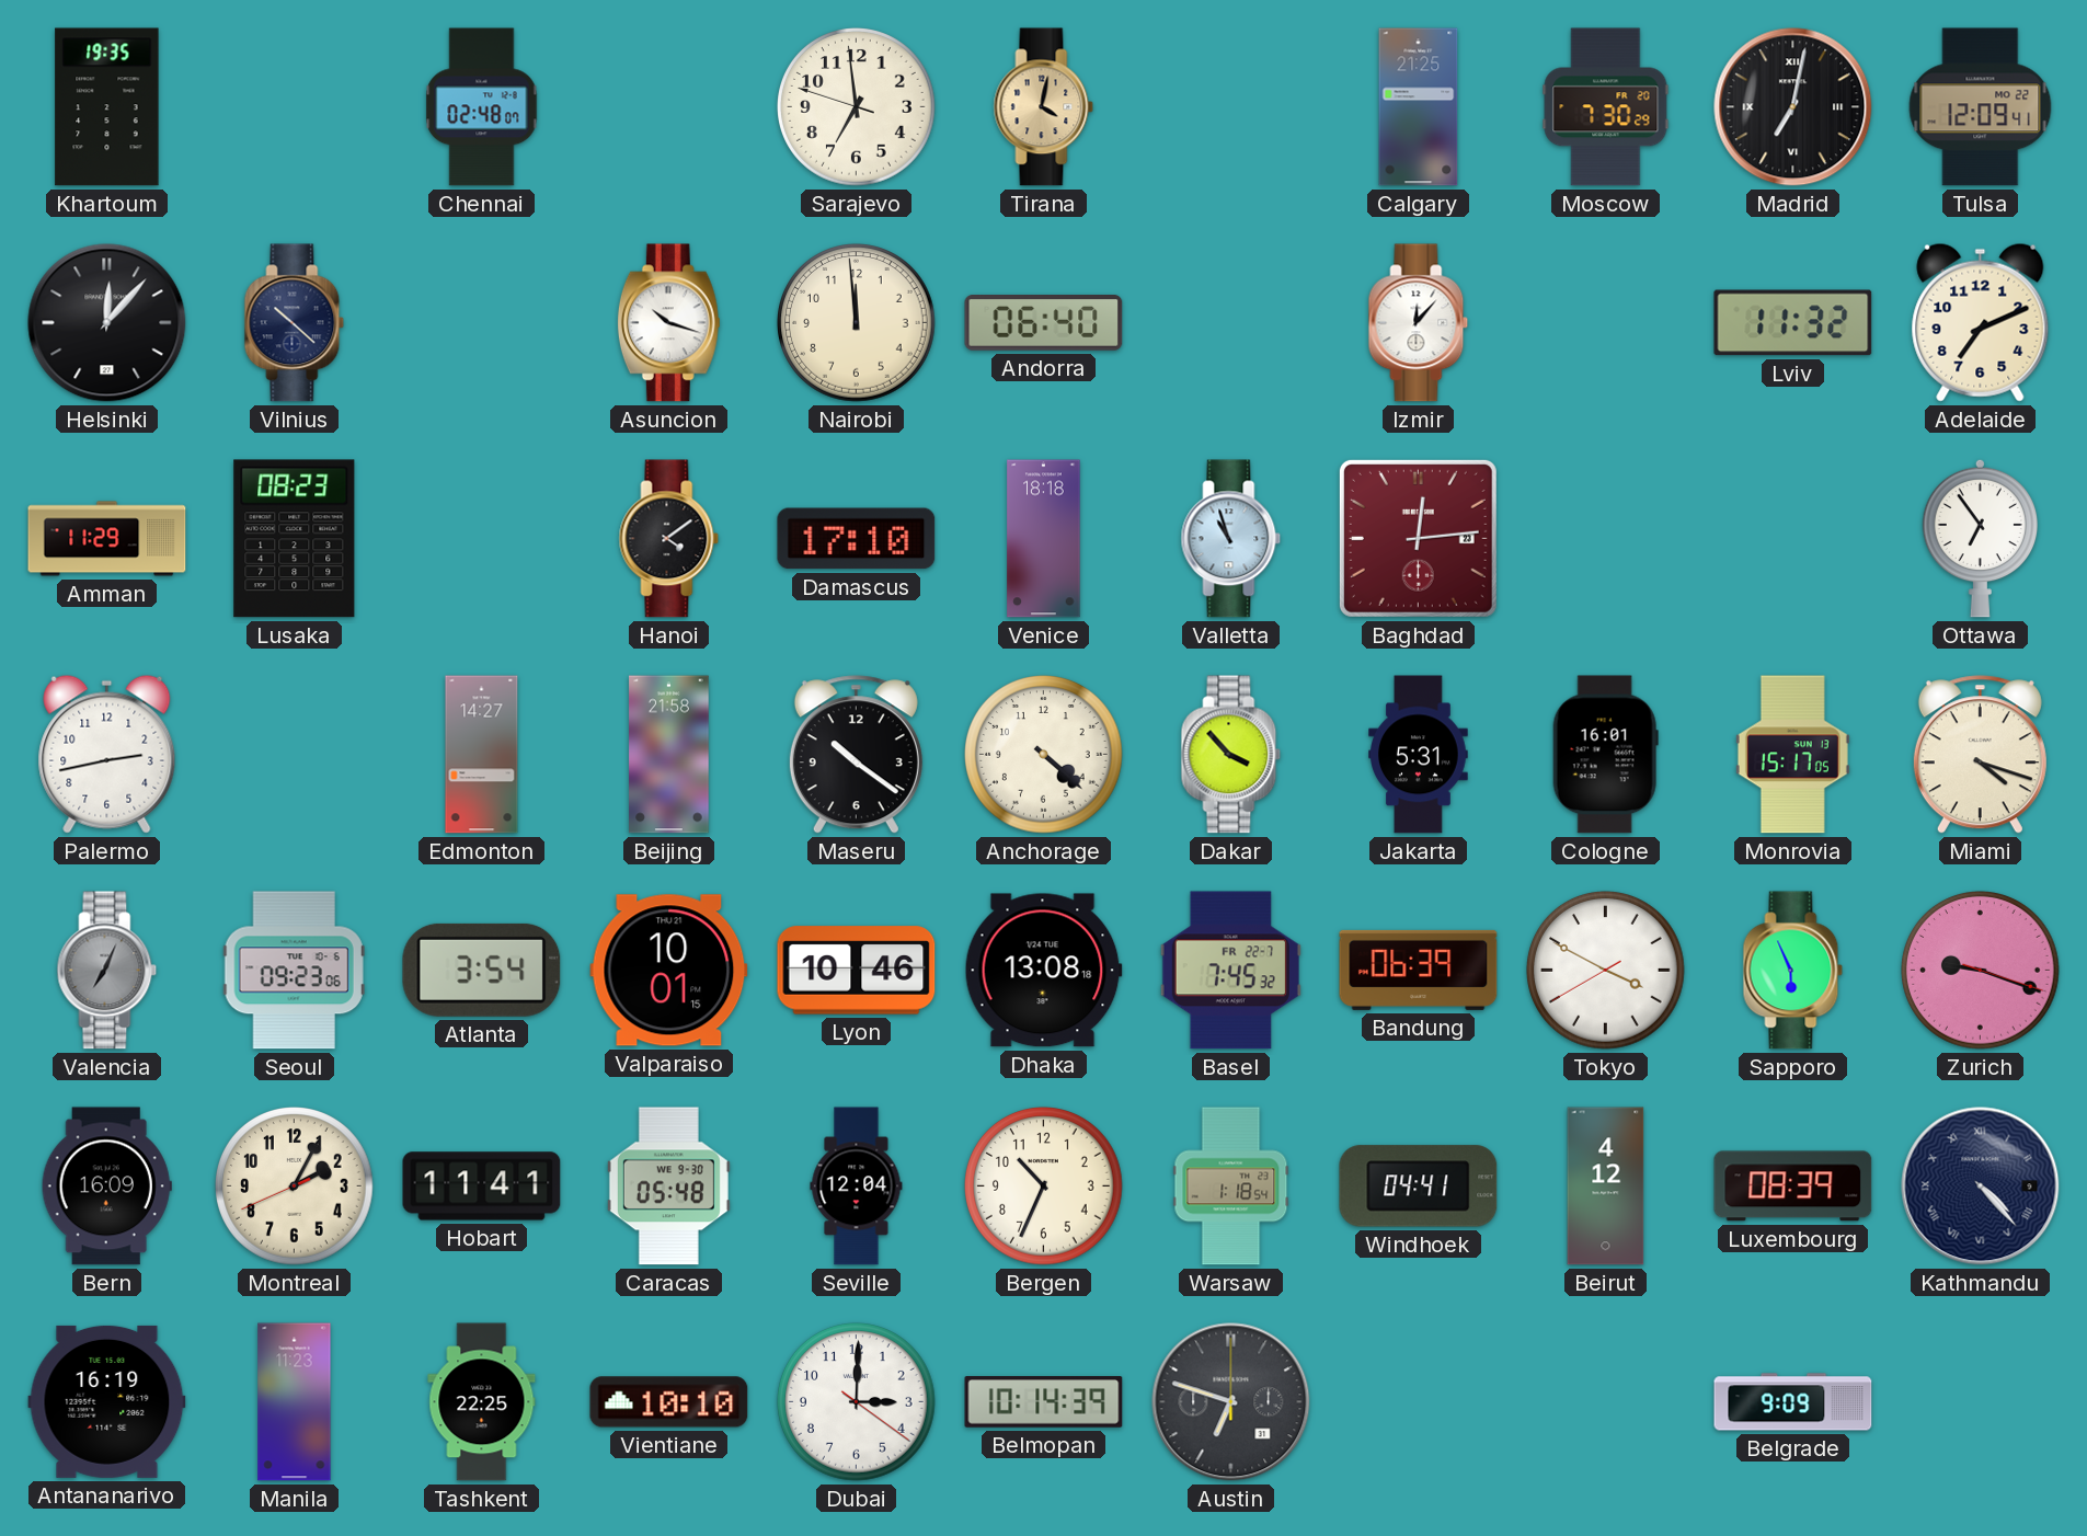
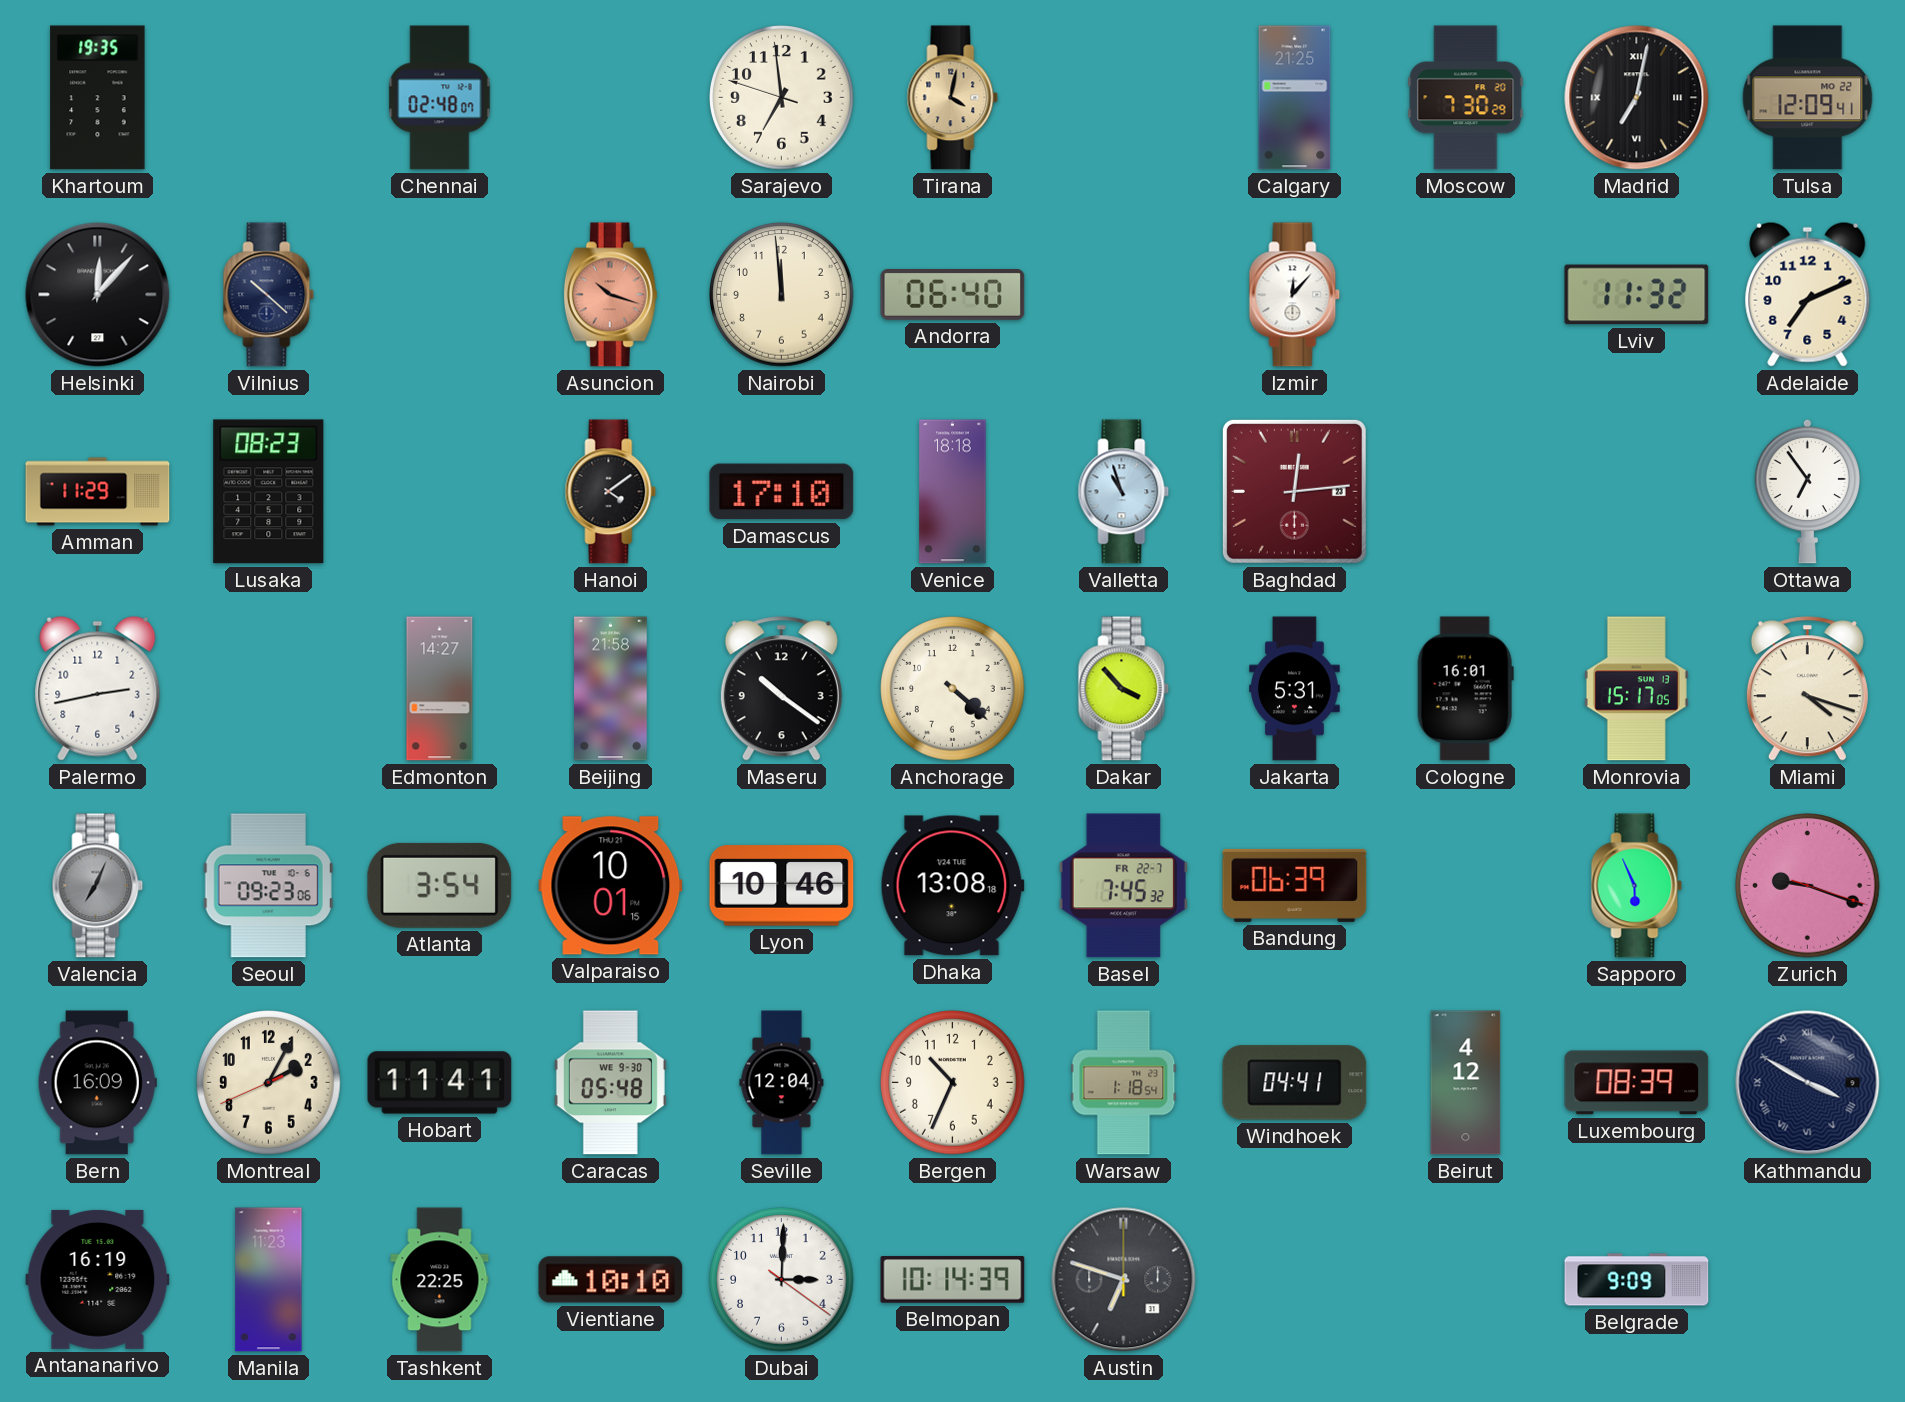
Asuncion dial: white -> salmon (610, 295)
Tokyo: 3:49 -> none (1606, 971)
Kathmandu: 4:23 -> 3:50 (1808, 1083)
